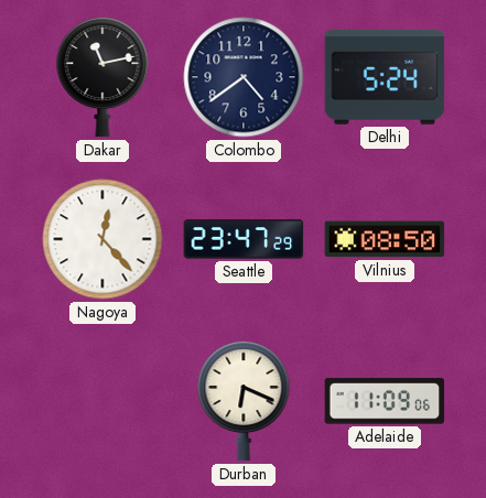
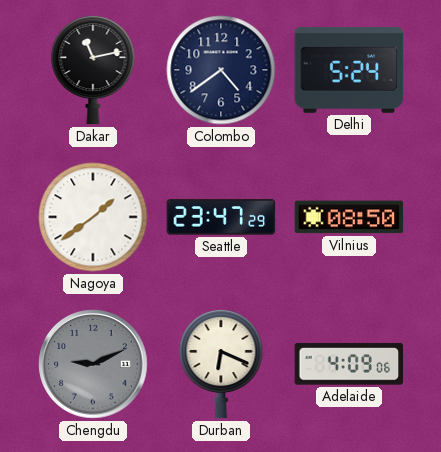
Nagoya: 12:23 -> 1:39 (93, 217)
Chengdu: none -> 9:11 (93, 364)
Adelaide: 11:09 -> 4:09 (349, 364)
